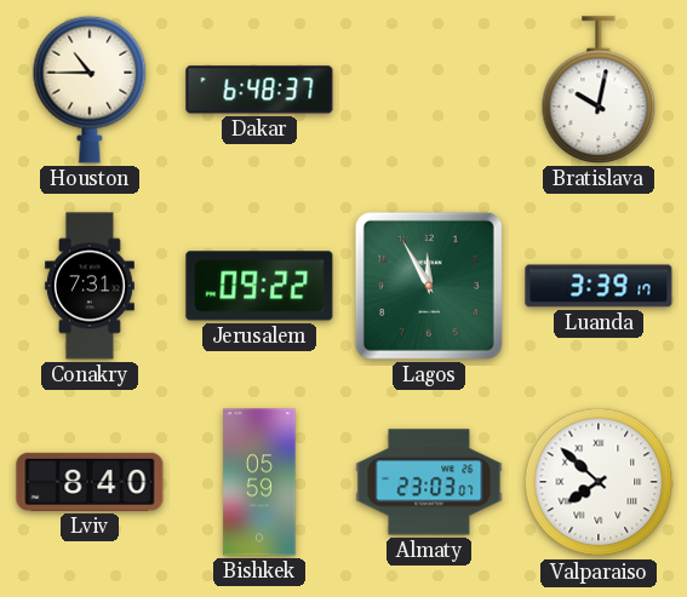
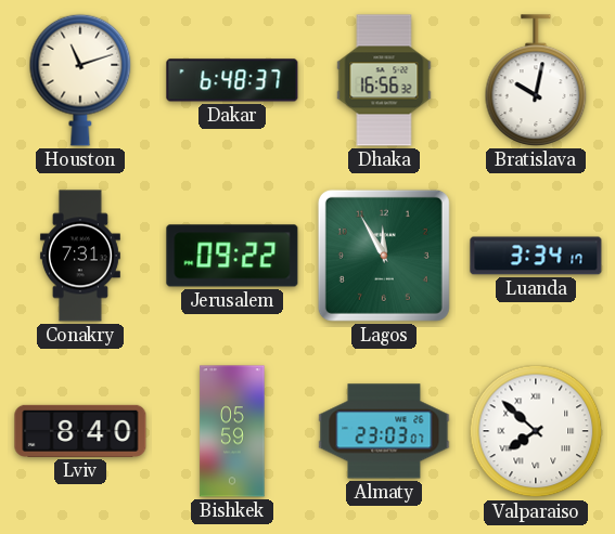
Houston: 10:45 -> 11:12 (80, 80)
Dhaka: none -> 16:56 (384, 80)
Luanda: 3:39 -> 3:34 (536, 256)
